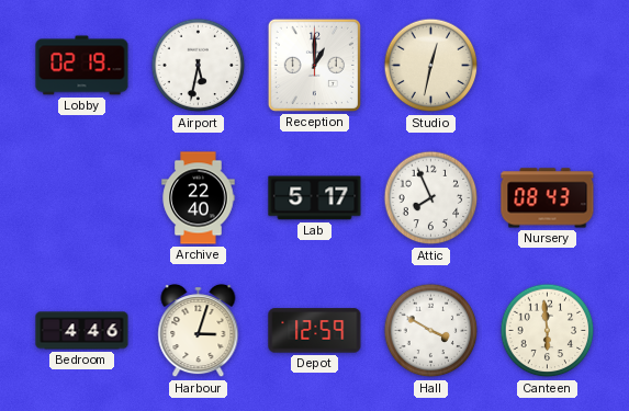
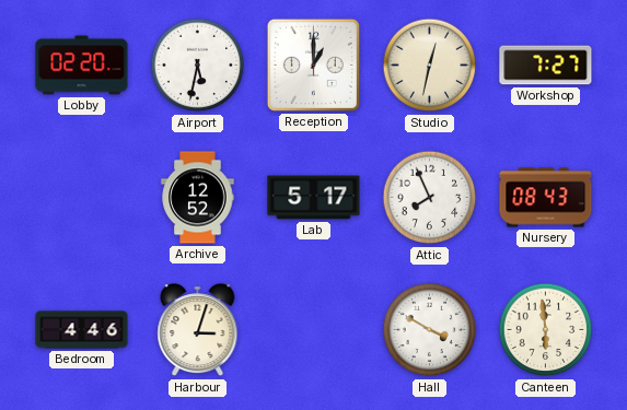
Lobby: 02:19 -> 02:20 (82, 66)
Workshop: none -> 7:27 (546, 66)
Archive: 22:40 -> 12:52 (198, 198)
Depot: 12:59 -> none (315, 331)
